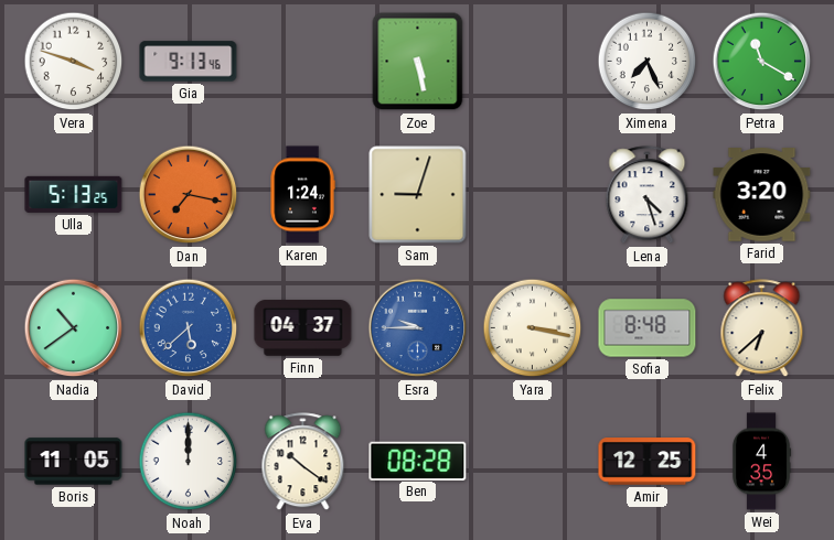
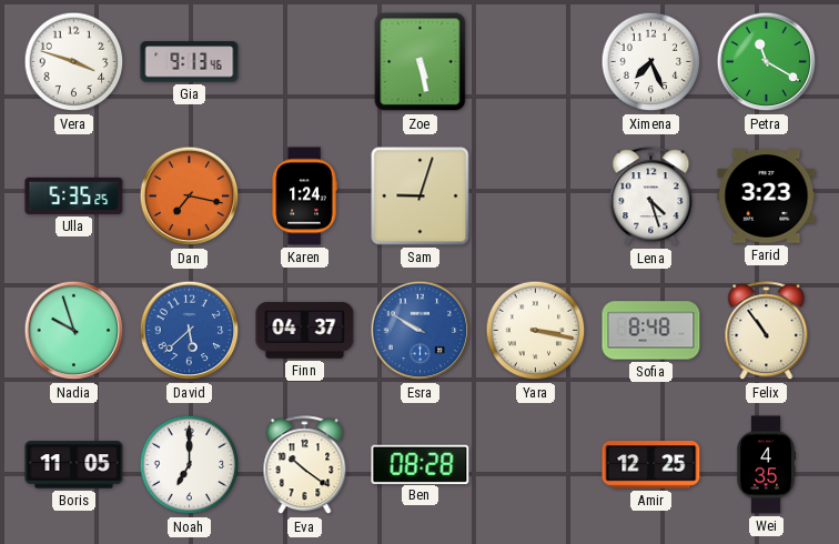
Ulla: 5:13 -> 5:35 (74, 195)
Farid: 3:20 -> 3:23 (767, 197)
Nadia: 10:39 -> 9:57 (74, 331)
Esra: 9:45 -> 9:50 (421, 331)
Felix: 6:38 -> 10:54 (767, 331)
Noah: 12:00 -> 7:00 (190, 465)
